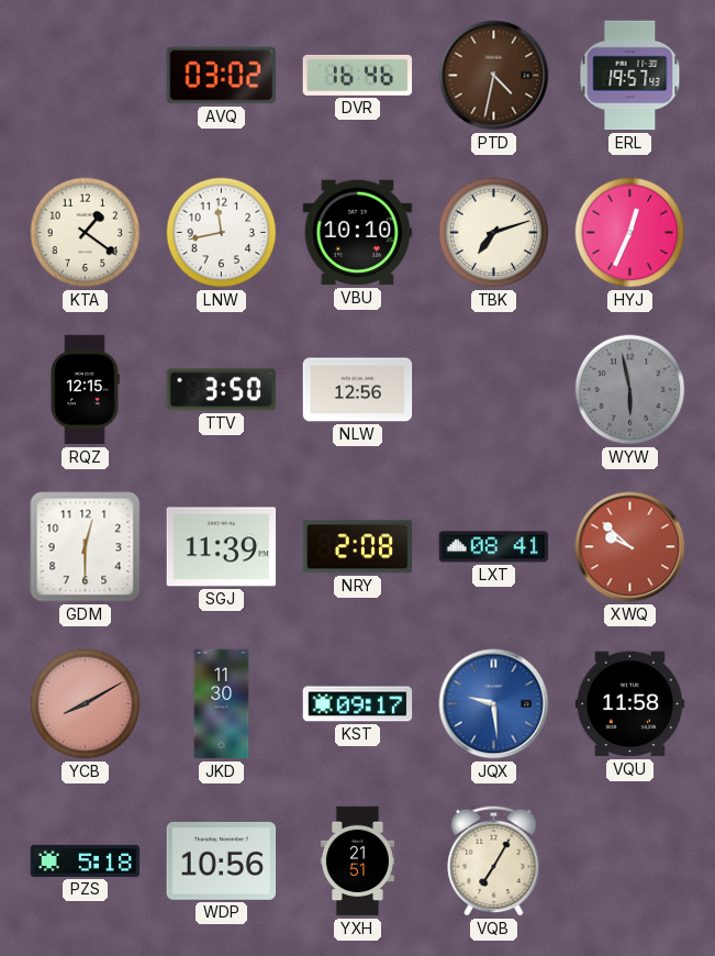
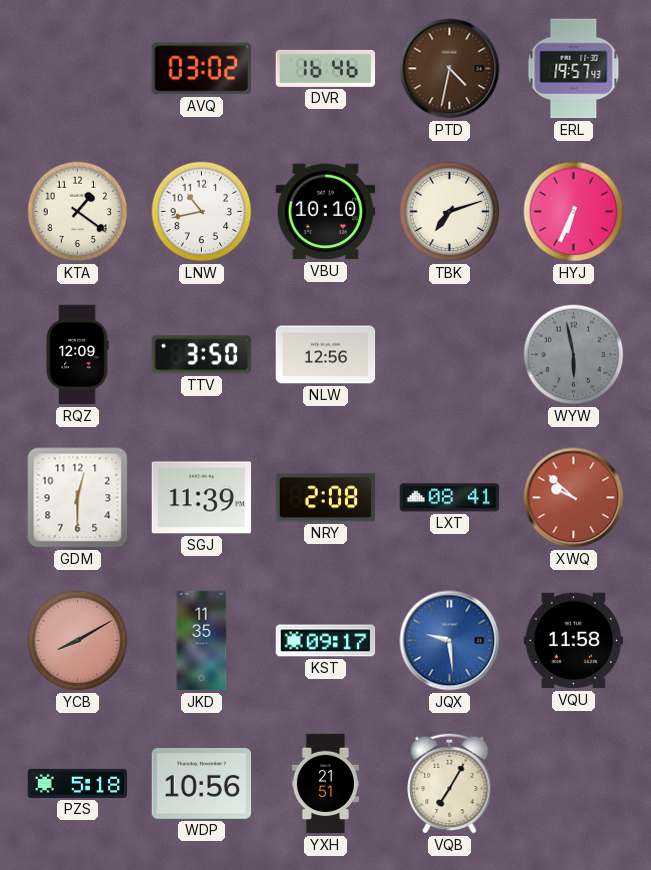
LNW: 11:43 -> 10:43 (202, 212)
HYJ: 12:34 -> 6:34 (574, 212)
RQZ: 12:15 -> 12:09 (77, 355)
JKD: 11:30 -> 11:35 (202, 641)
